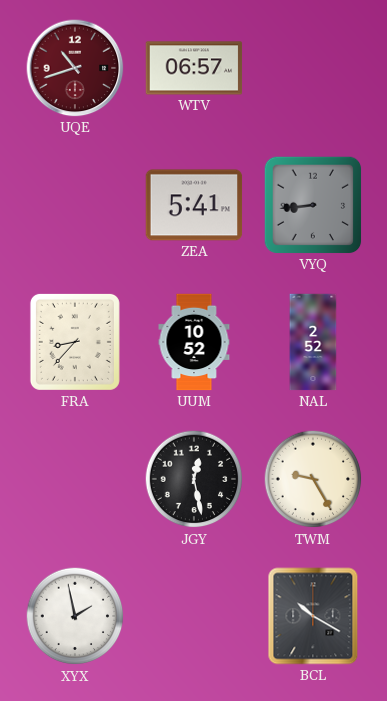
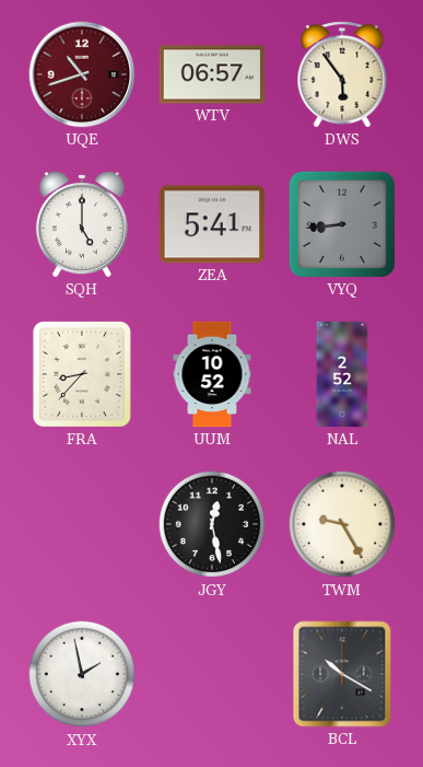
DWS: none -> 5:54 (342, 74)
SQH: none -> 5:00 (82, 224)
